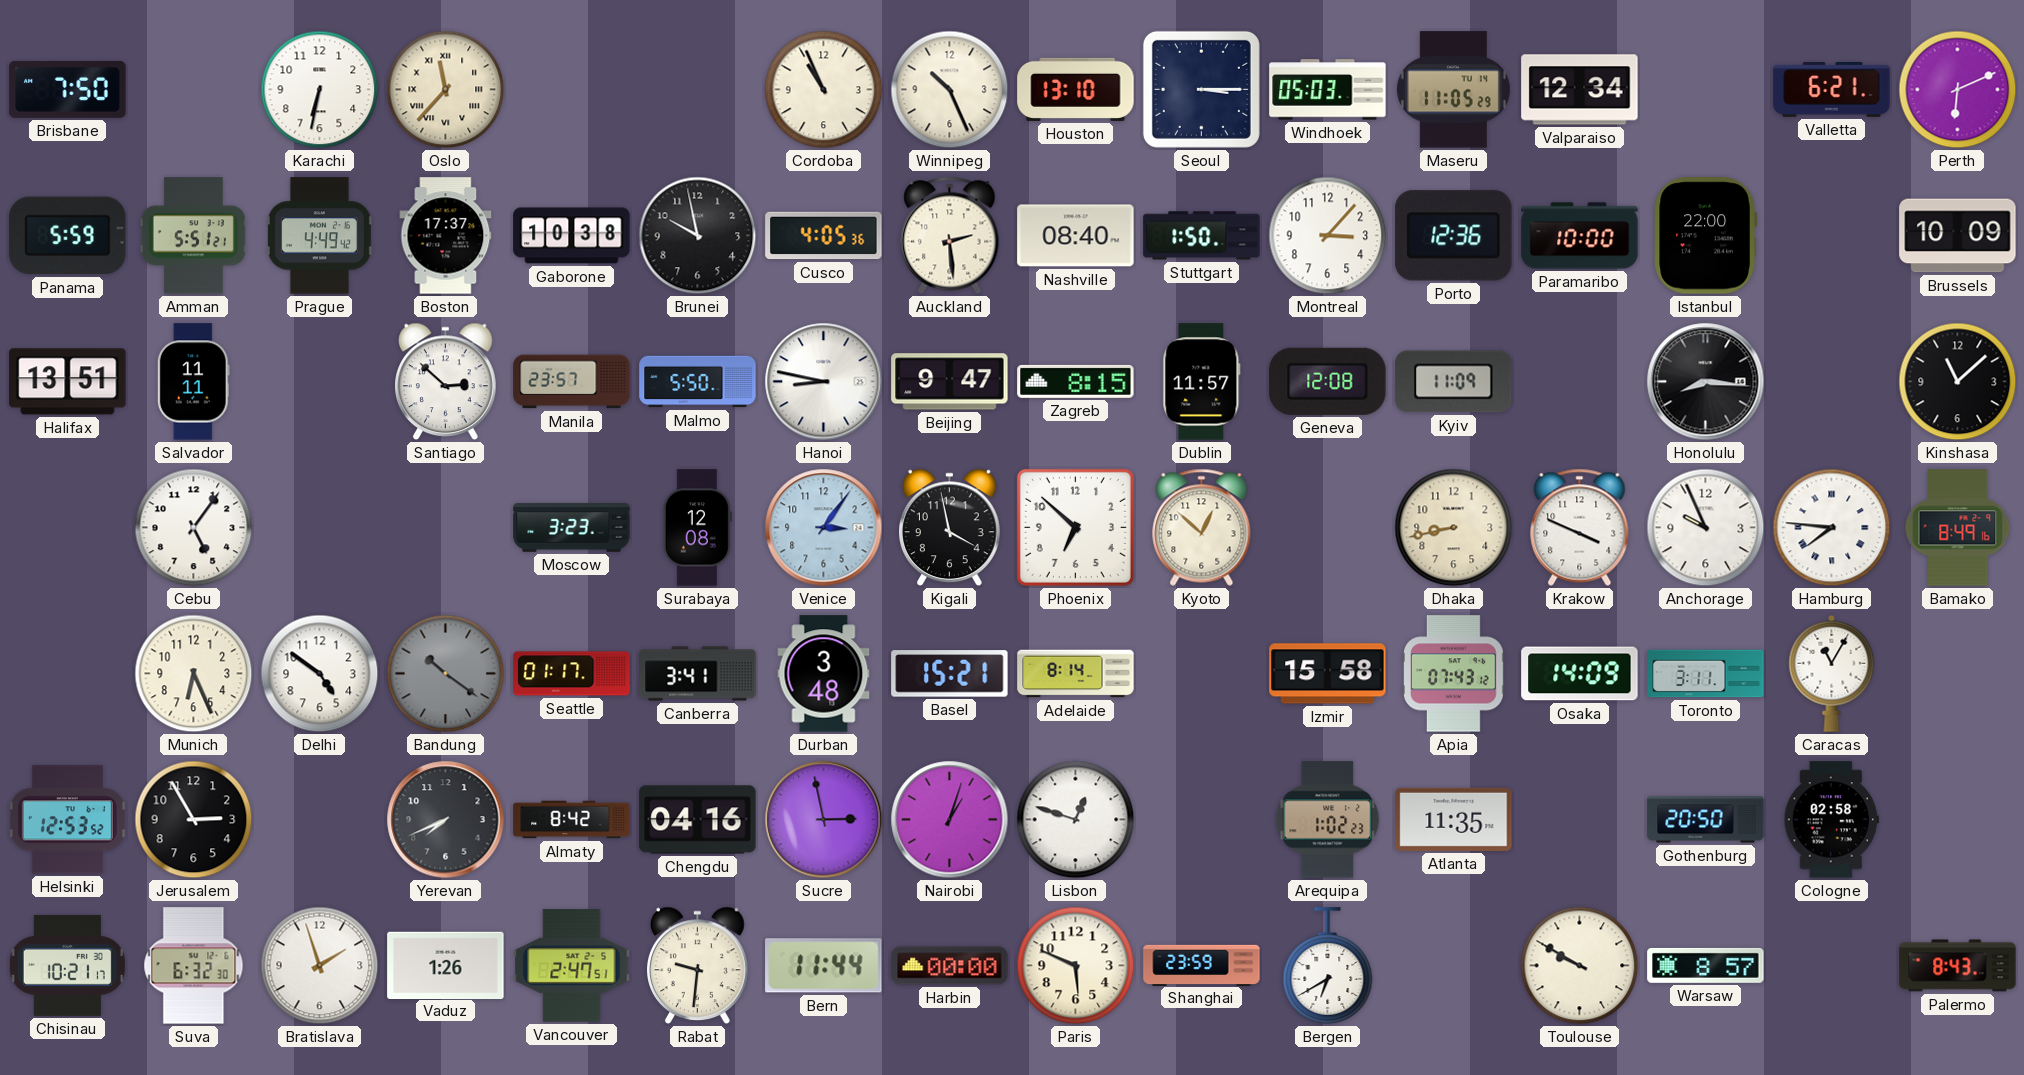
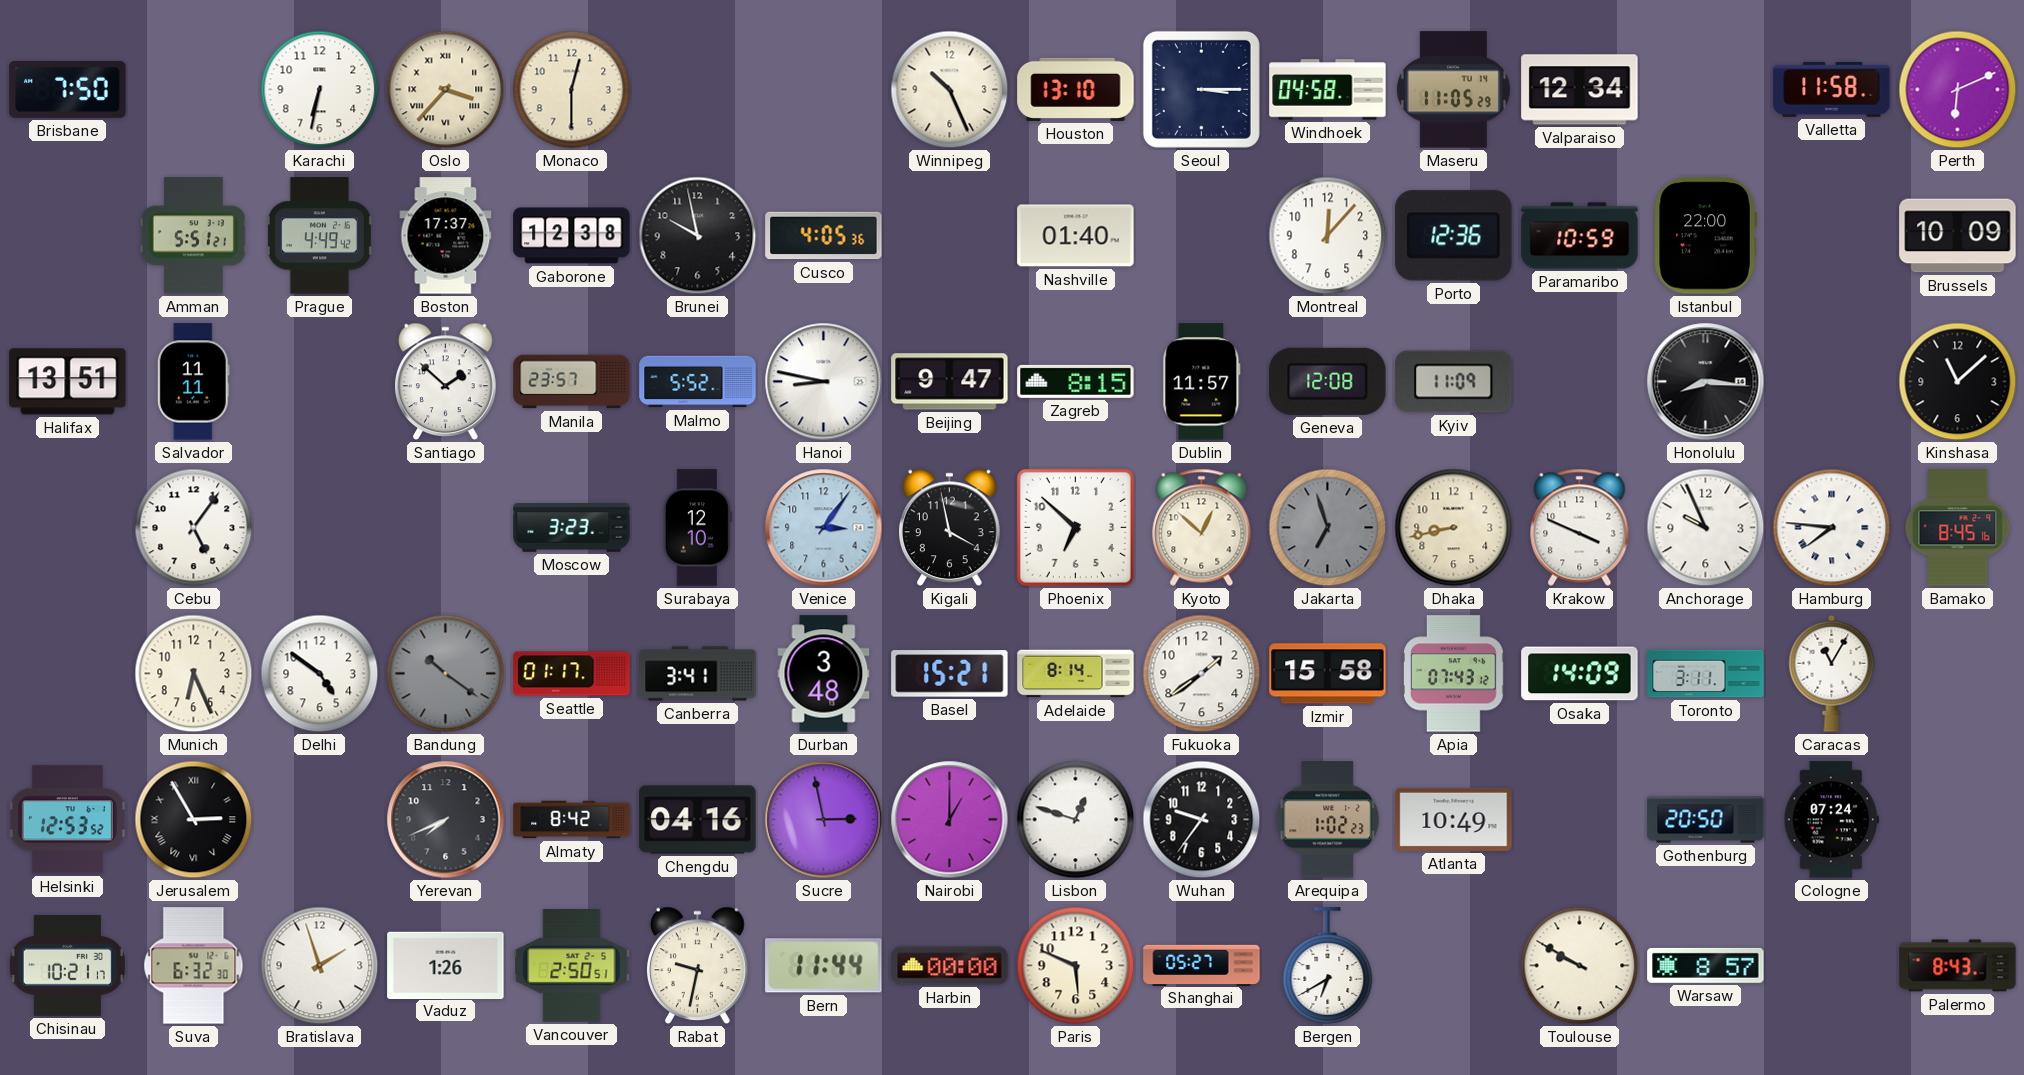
Oslo: 11:37 -> 3:37 (446, 90)
Monaco: none -> 12:30 (572, 90)
Cordoba: 10:56 -> none (824, 90)
Windhoek: 05:03 -> 04:58 (1328, 90)
Valletta: 6:21 -> 11:58 (1832, 89)
Panama: 5:59 -> none (68, 236)
Gaborone: 10:38 -> 12:38 (572, 236)
Auckland: 2:29 -> none (950, 235)
Nashville: 08:40 -> 01:40 (1076, 236)
Stuttgart: 1:50 -> none (1202, 236)
Montreal: 3:07 -> 12:07 (1328, 236)
Paramaribo: 10:00 -> 10:59 (1580, 236)
Santiago: 2:52 -> 1:52 (446, 382)
Malmo: 5:50 -> 5:52 (698, 382)
Surabaya: 12:08 -> 12:10 (697, 528)
Jakarta: none -> 6:57 (1328, 528)
Bamako: 8:49 -> 8:45 (1958, 528)
Fukuoka: none -> 1:39 (1202, 674)
Jerusalem numerals: Arabic -> Roman (194, 820)
Nairobi: 1:03 -> 1:00 (950, 820)
Wuhan: none -> 9:36 (1202, 820)
Atlanta: 11:35 -> 10:49 (1454, 819)
Cologne: 02:58 -> 07:24 (1831, 820)
Vancouver: 2:47 -> 2:50 (572, 966)
Rabat: 9:31 -> 9:32 (698, 966)
Shanghai: 23:59 -> 05:27 (1202, 965)
